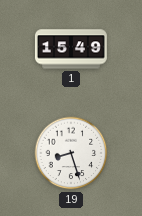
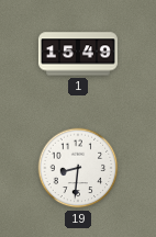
19: 8:27 -> 8:31 (78, 168)
